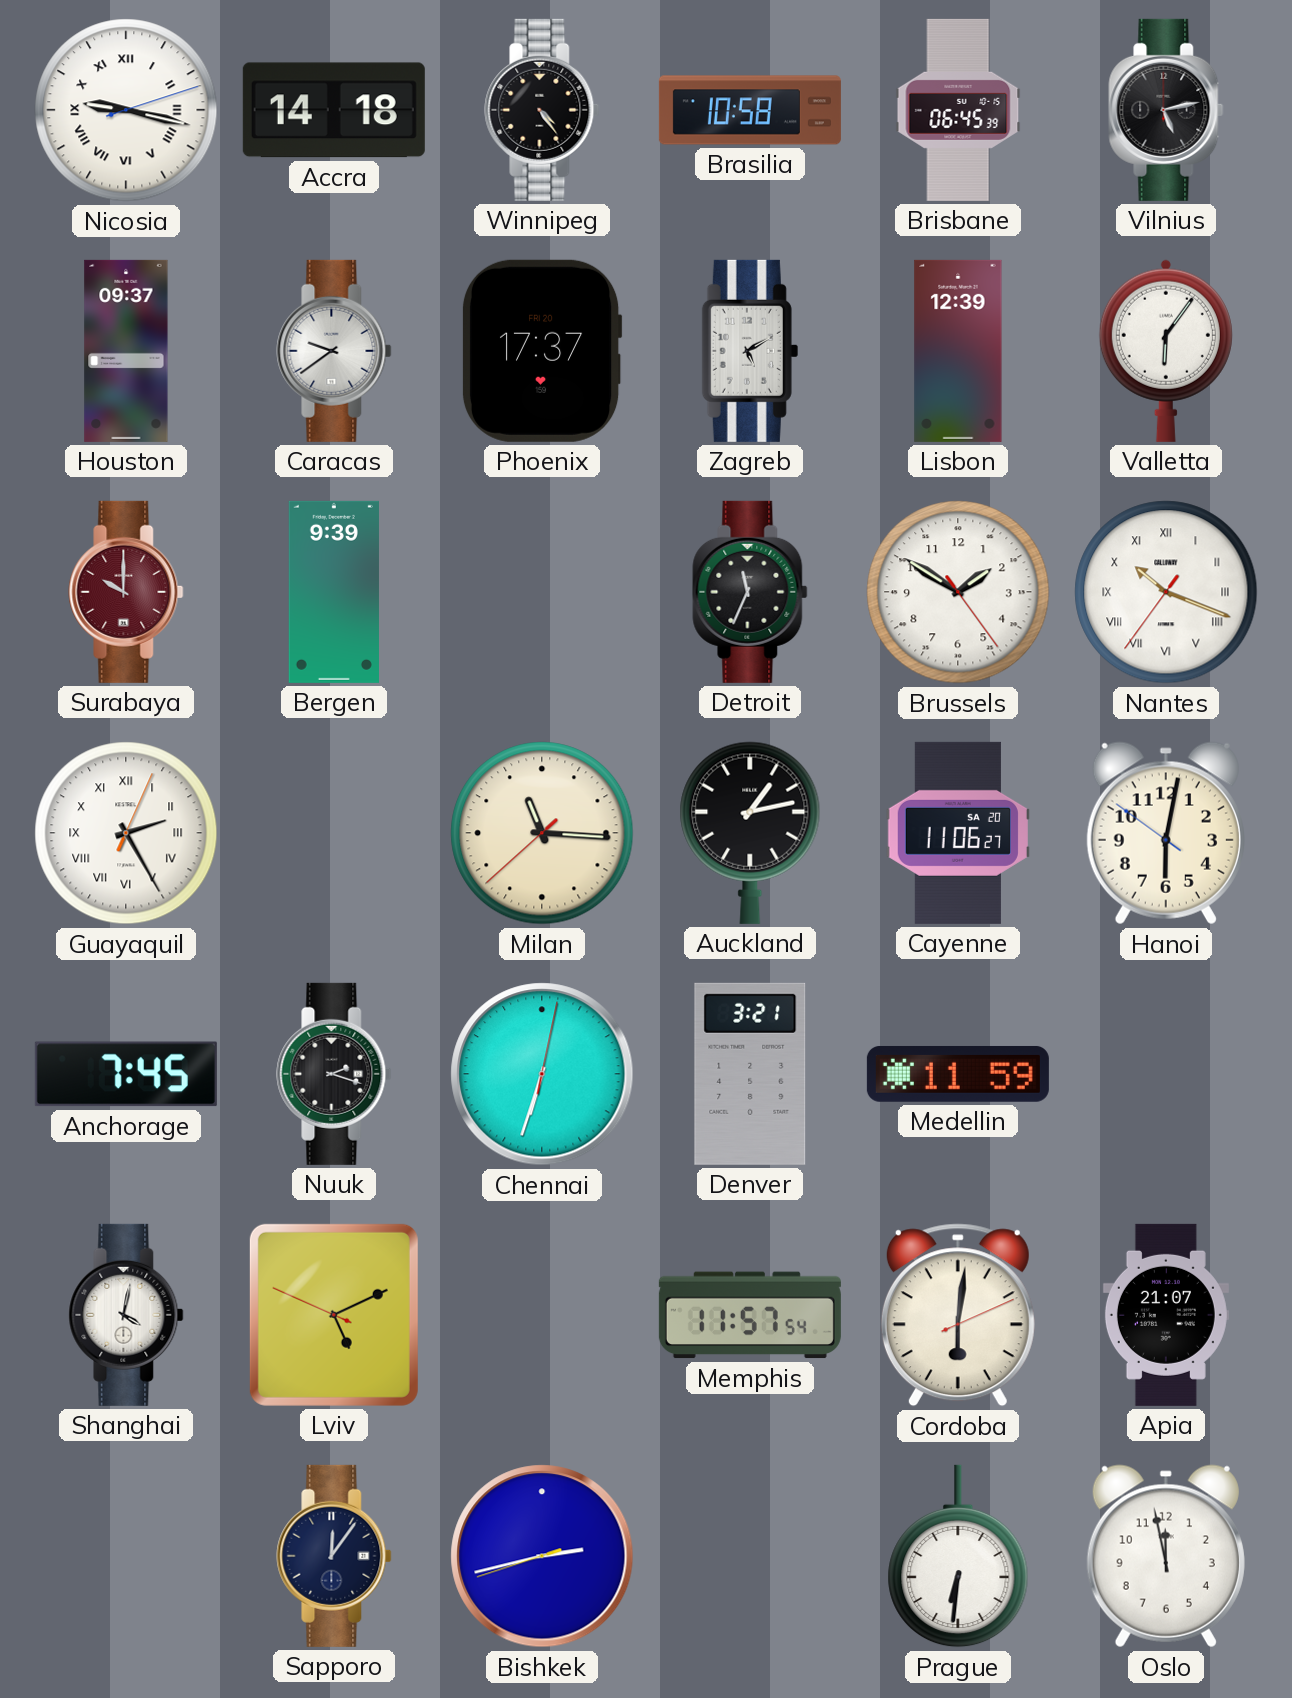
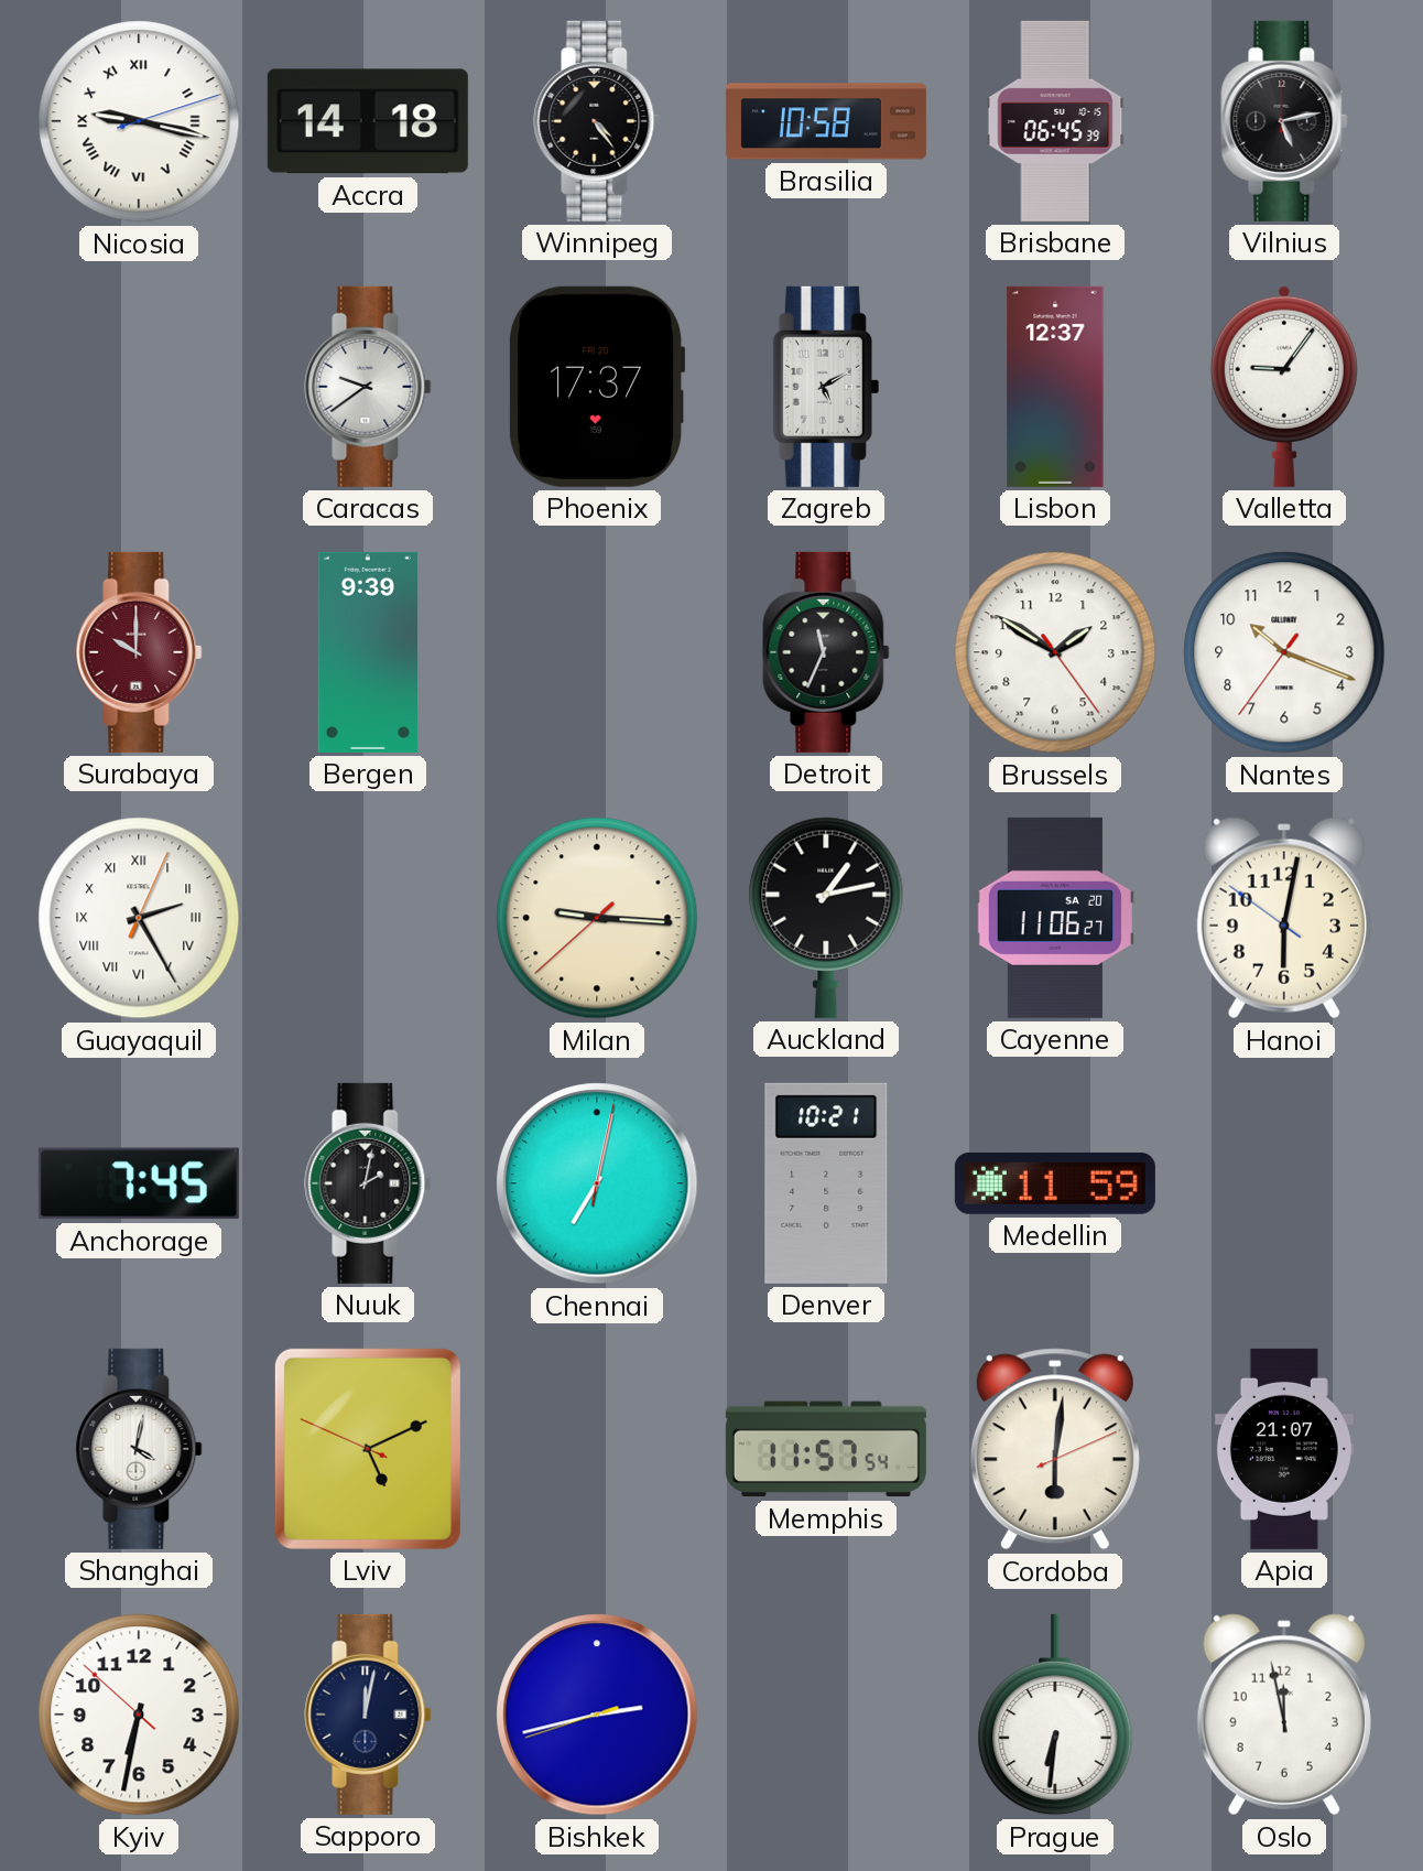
Houston: 09:37 -> none (126, 351)
Lisbon: 12:39 -> 12:37 (1055, 387)
Valletta: 6:06 -> 9:06 (1284, 387)
Nantes numerals: Roman -> Arabic (1284, 652)
Milan: 11:15 -> 9:15 (597, 918)
Nuuk: 2:18 -> 2:02 (368, 1183)
Chennai: 6:33 -> 7:02 (597, 1183)
Denver: 3:21 -> 10:21 (826, 1183)
Kyiv: none -> 6:31 (139, 1715)
Sapporo: 12:06 -> 12:02 (368, 1715)
